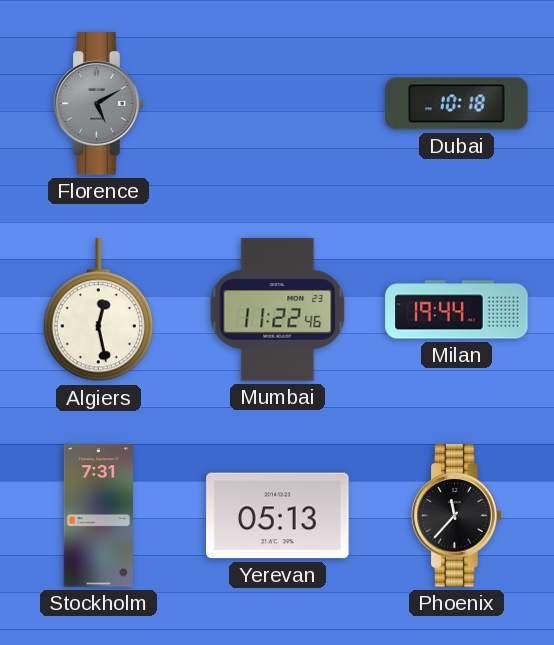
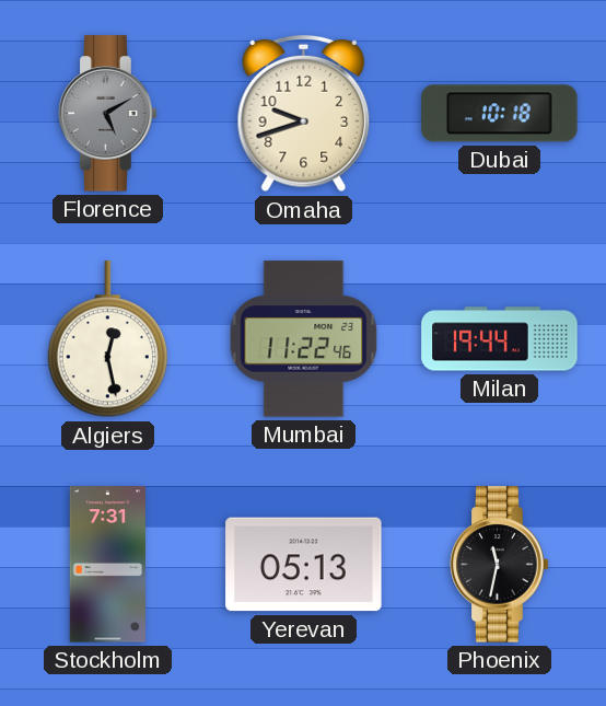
Omaha: none -> 9:42 (304, 114)
Phoenix: 11:37 -> 11:32 (500, 565)
